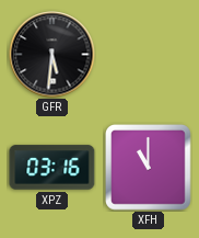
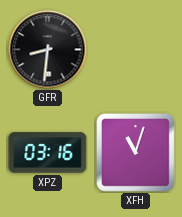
GFR: 5:31 -> 8:31 (48, 50)
XFH: 11:00 -> 11:03 (136, 153)
